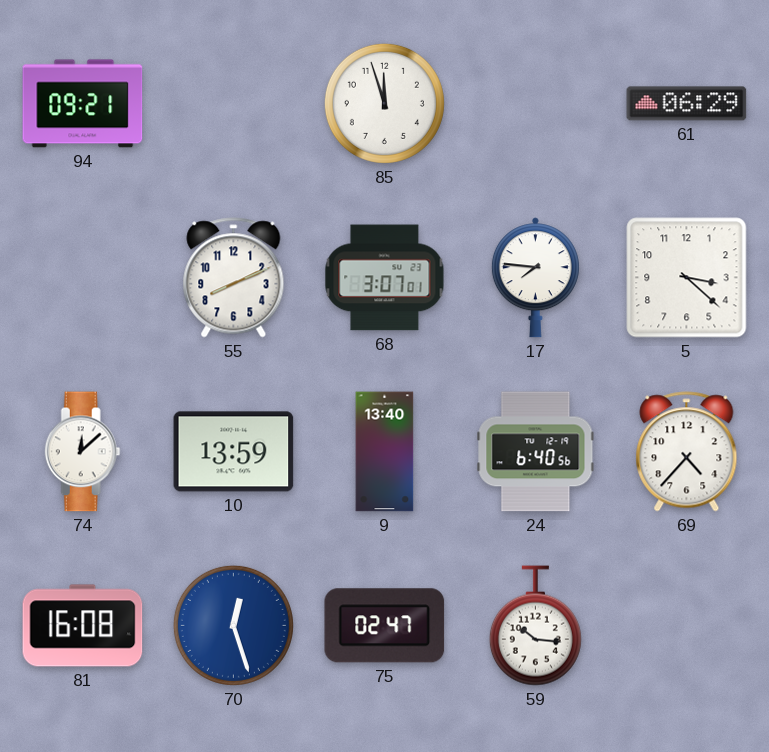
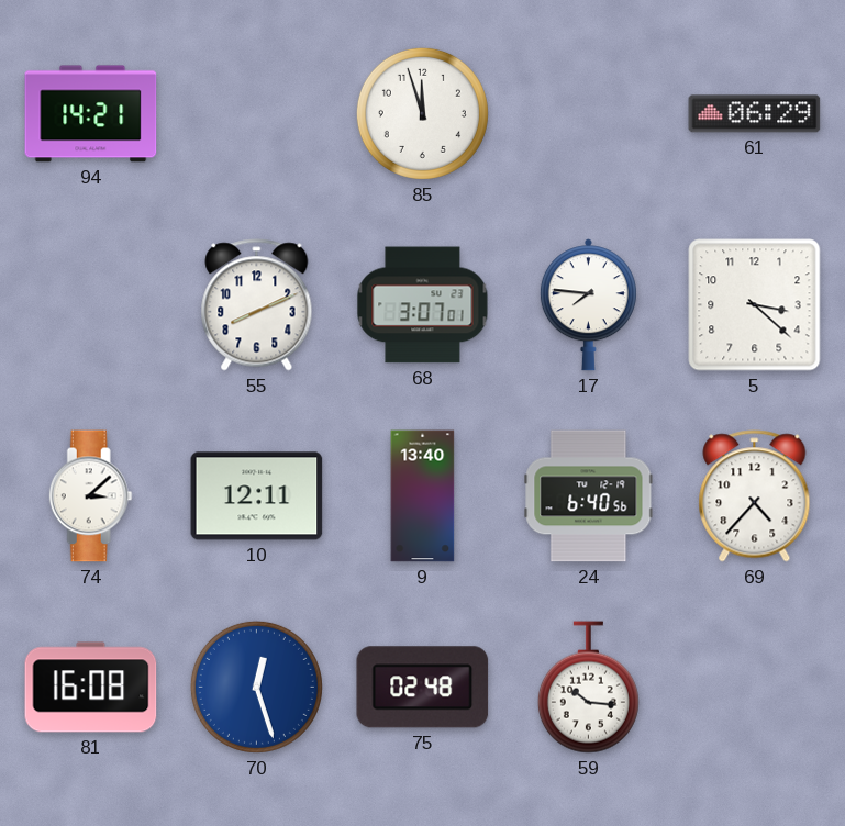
94: 09:21 -> 14:21 (91, 114)
74: 12:08 -> 3:08 (90, 496)
10: 13:59 -> 12:11 (257, 496)
75: 02:47 -> 02:48 (423, 688)
